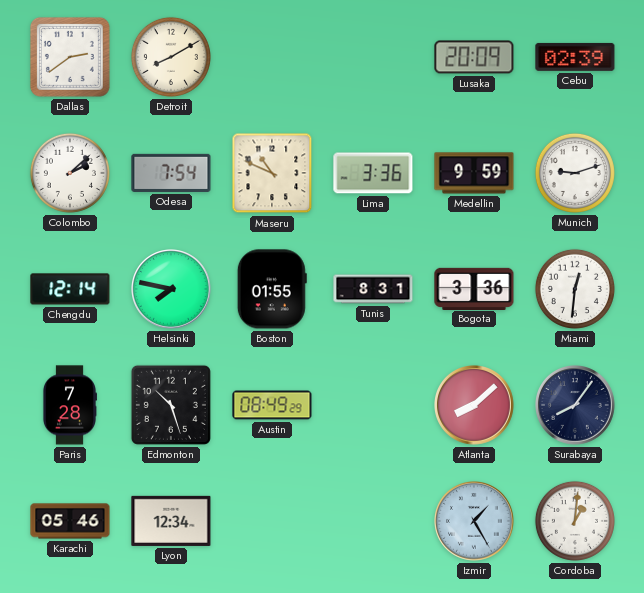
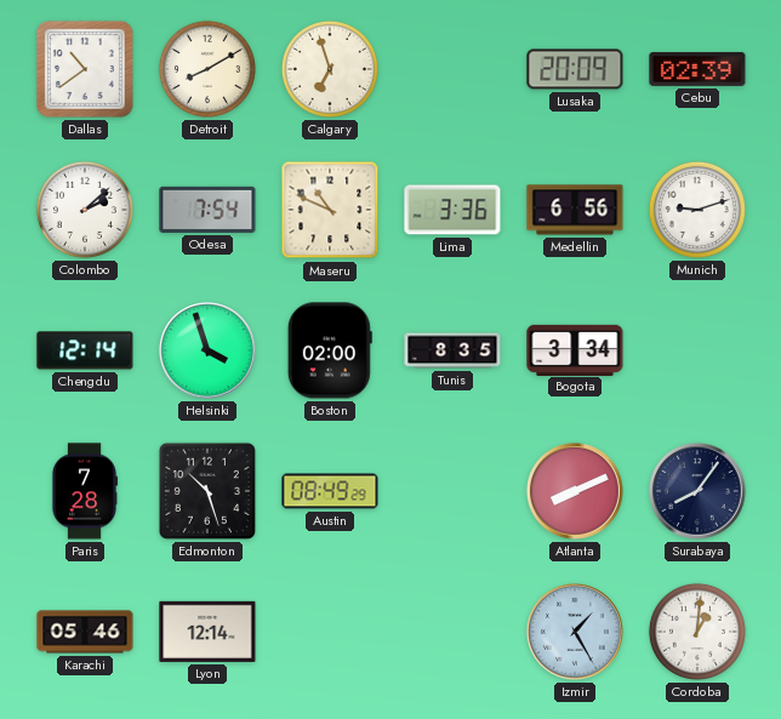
Dallas: 2:39 -> 10:39 (85, 69)
Calgary: none -> 6:57 (330, 69)
Medellin: 9:59 -> 6:56 (575, 210)
Helsinki: 7:47 -> 3:57 (209, 352)
Boston: 01:55 -> 02:00 (330, 350)
Tunis: 8:31 -> 8:35 (452, 350)
Bogota: 3:36 -> 3:34 (575, 349)
Miami: 12:31 -> none (575, 289)
Atlanta: 8:08 -> 8:11 (576, 492)
Lyon: 12:34 -> 12:14 (207, 632)
